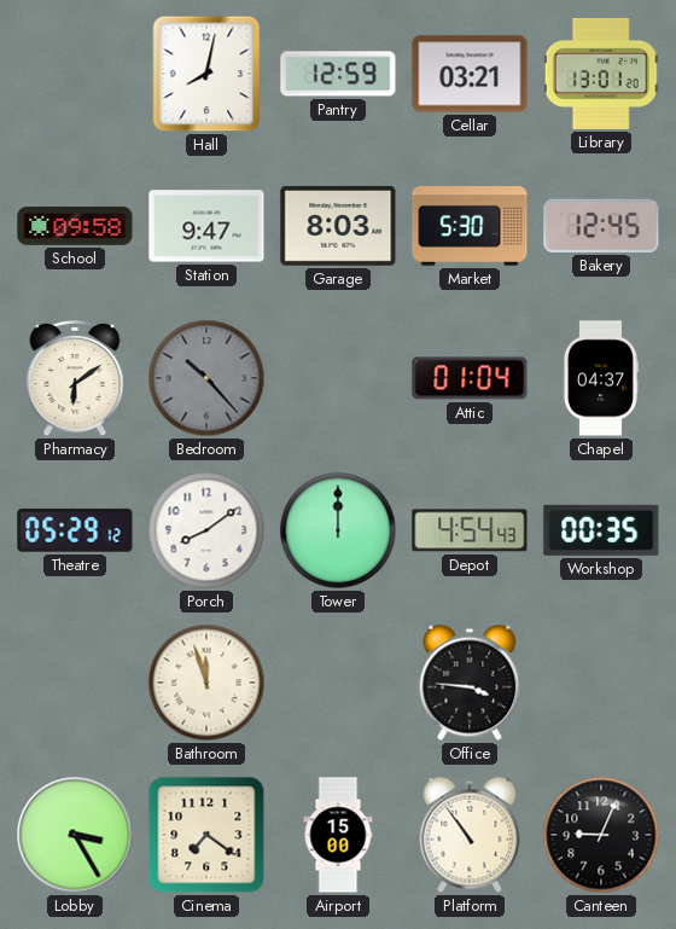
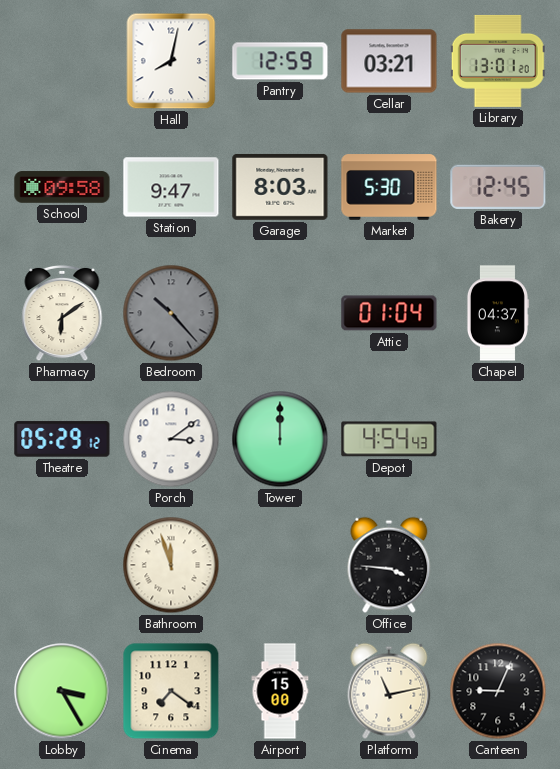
Porch: 8:09 -> 3:09 (171, 439)
Workshop: 00:35 -> none (601, 530)
Platform: 10:54 -> 11:13 (389, 691)
